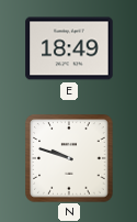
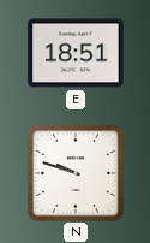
E: 18:49 -> 18:51 (76, 53)
